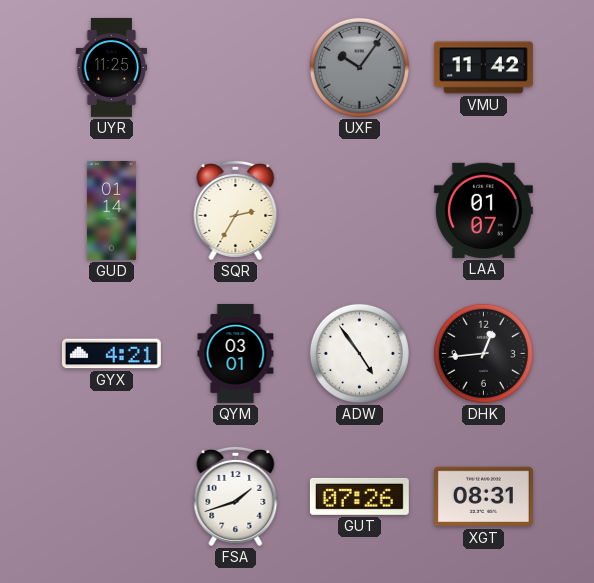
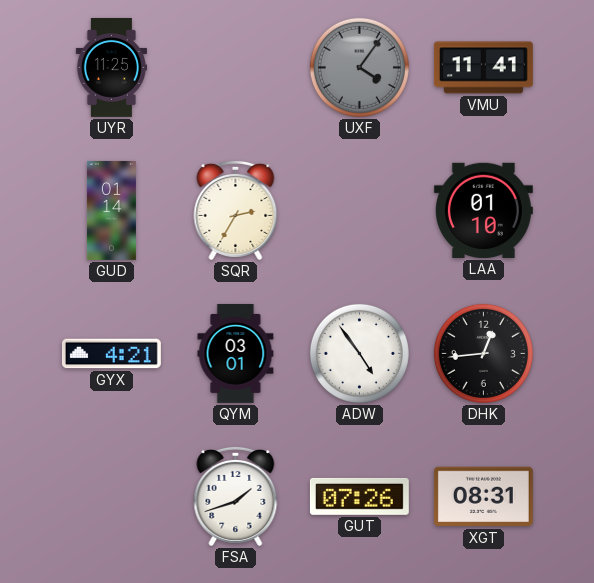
UXF: 10:06 -> 4:06 (359, 67)
VMU: 11:42 -> 11:41 (483, 68)
LAA: 01:07 -> 01:10 (483, 210)
